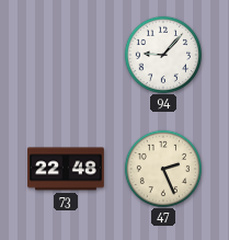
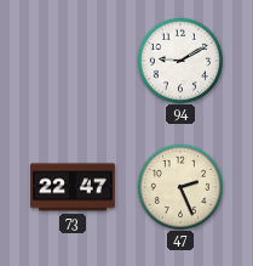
94: 9:07 -> 9:10 (179, 60)
73: 22:48 -> 22:47 (73, 187)
